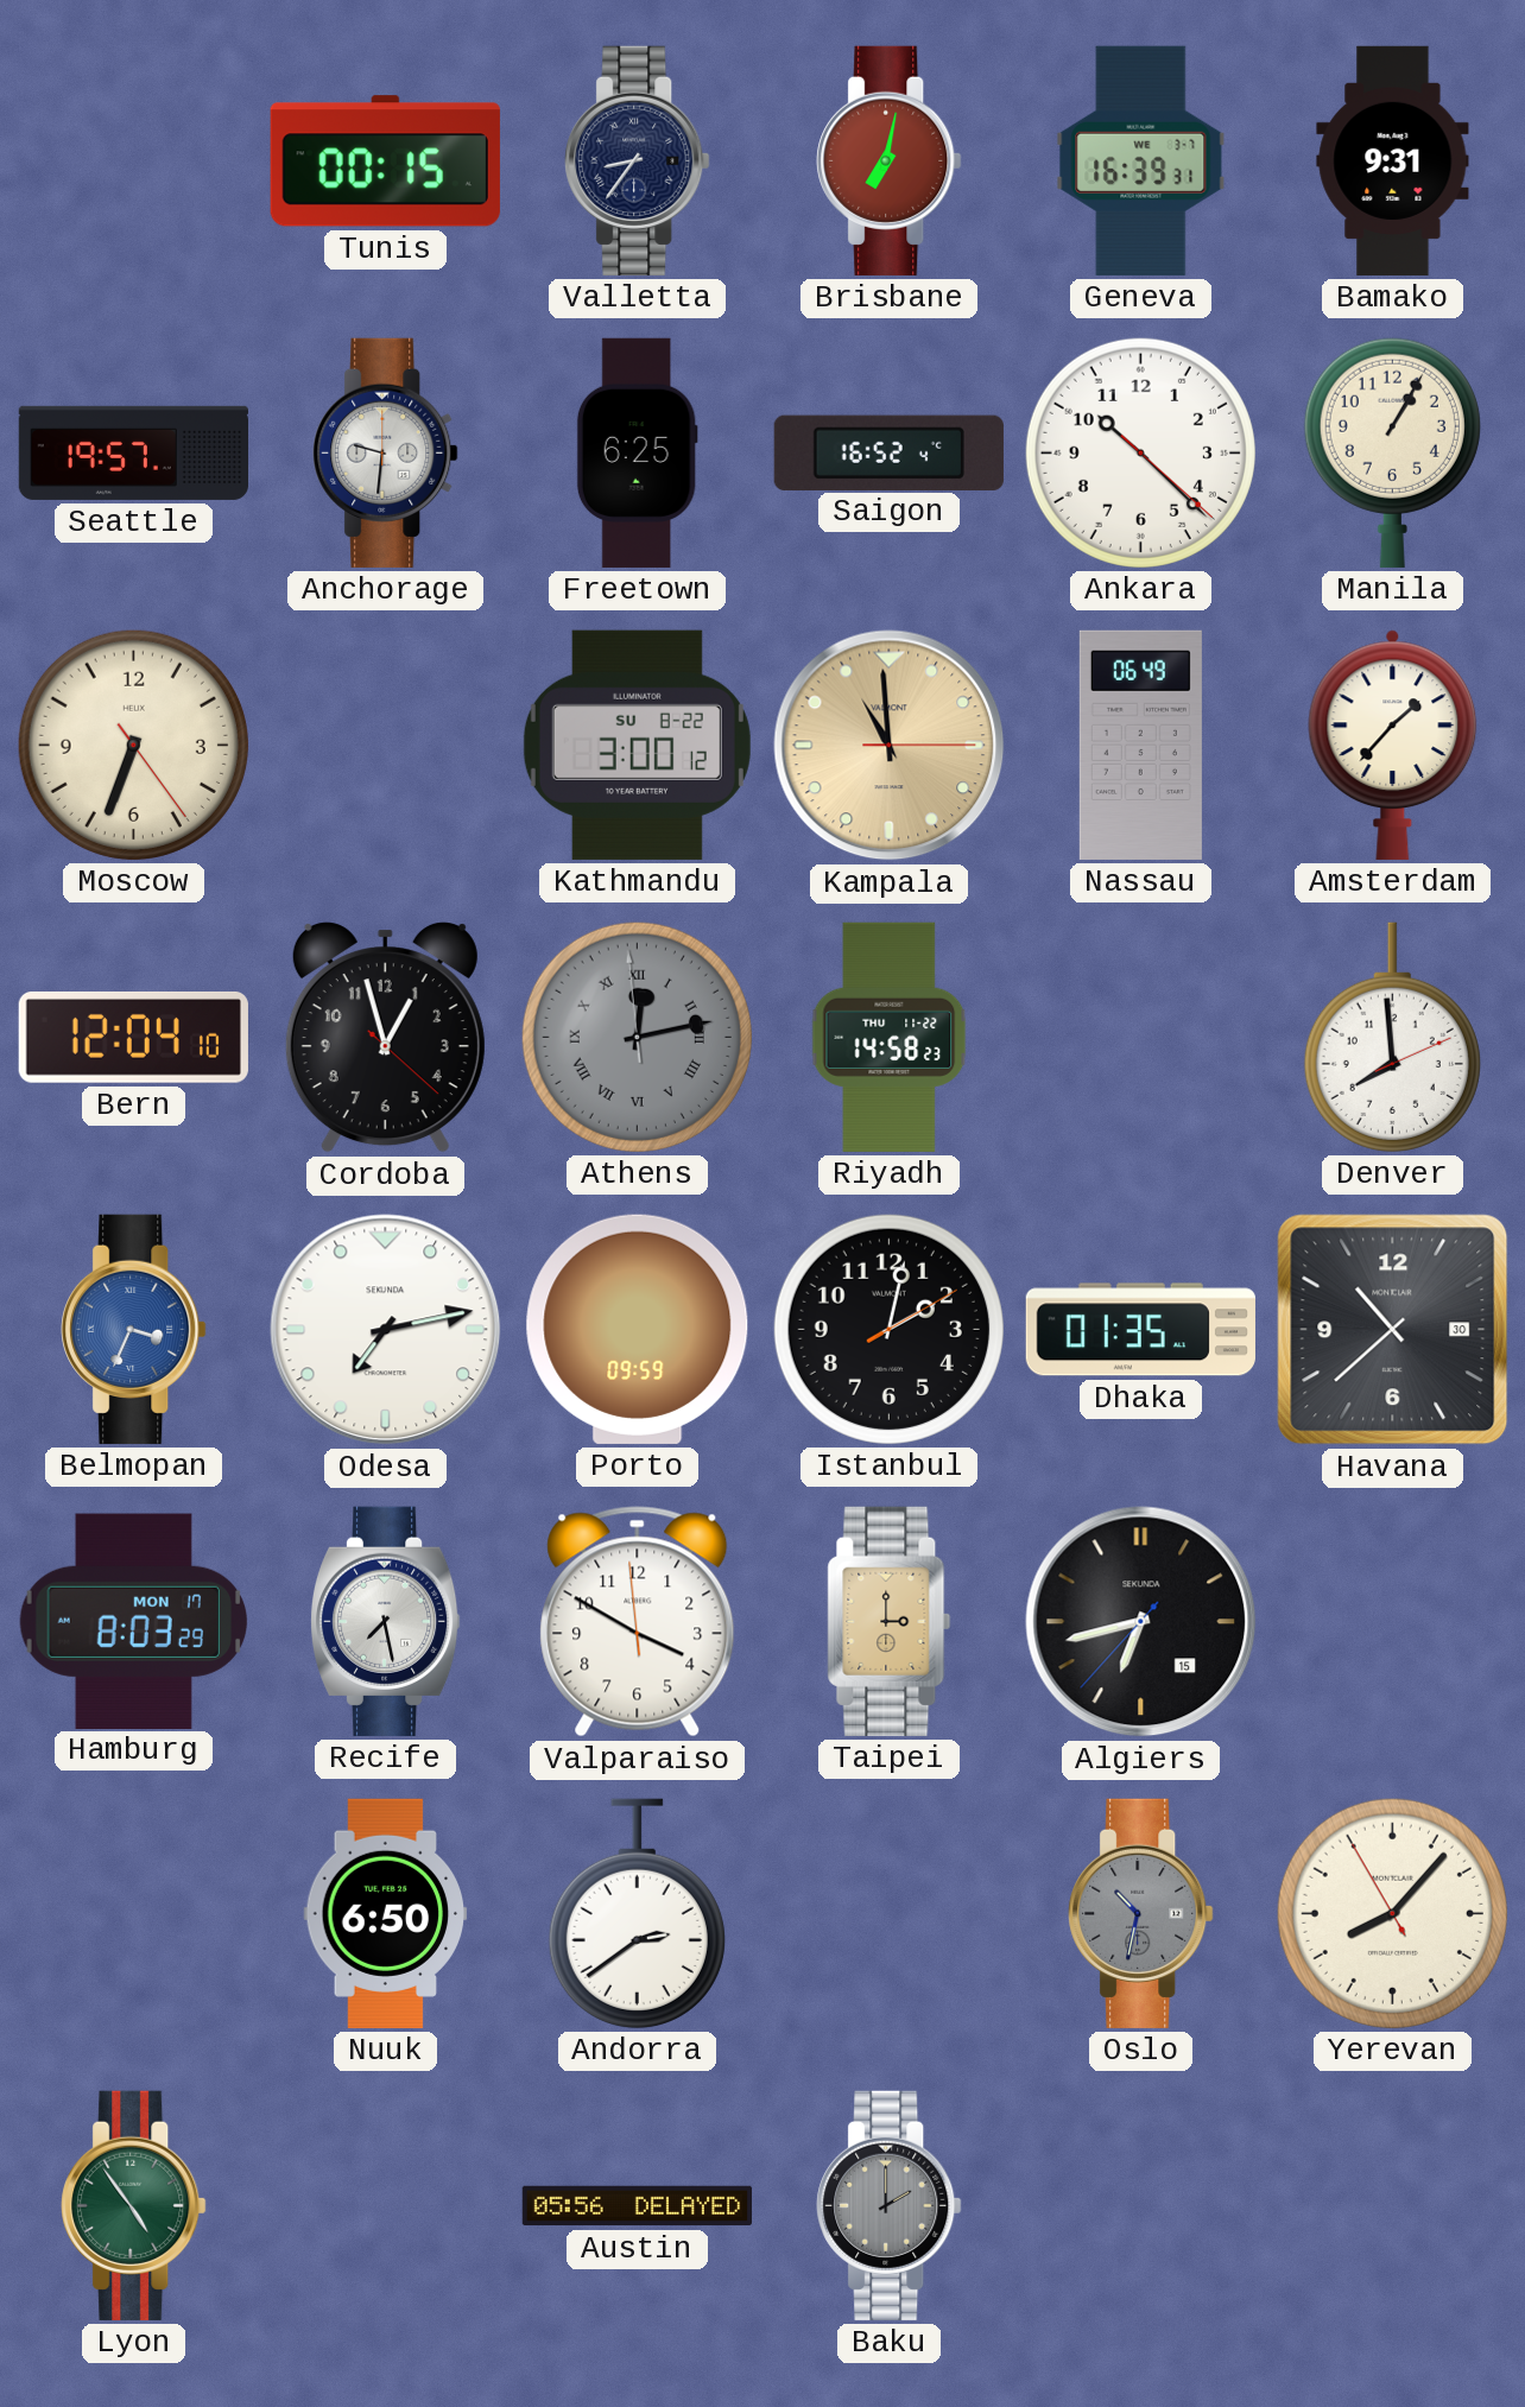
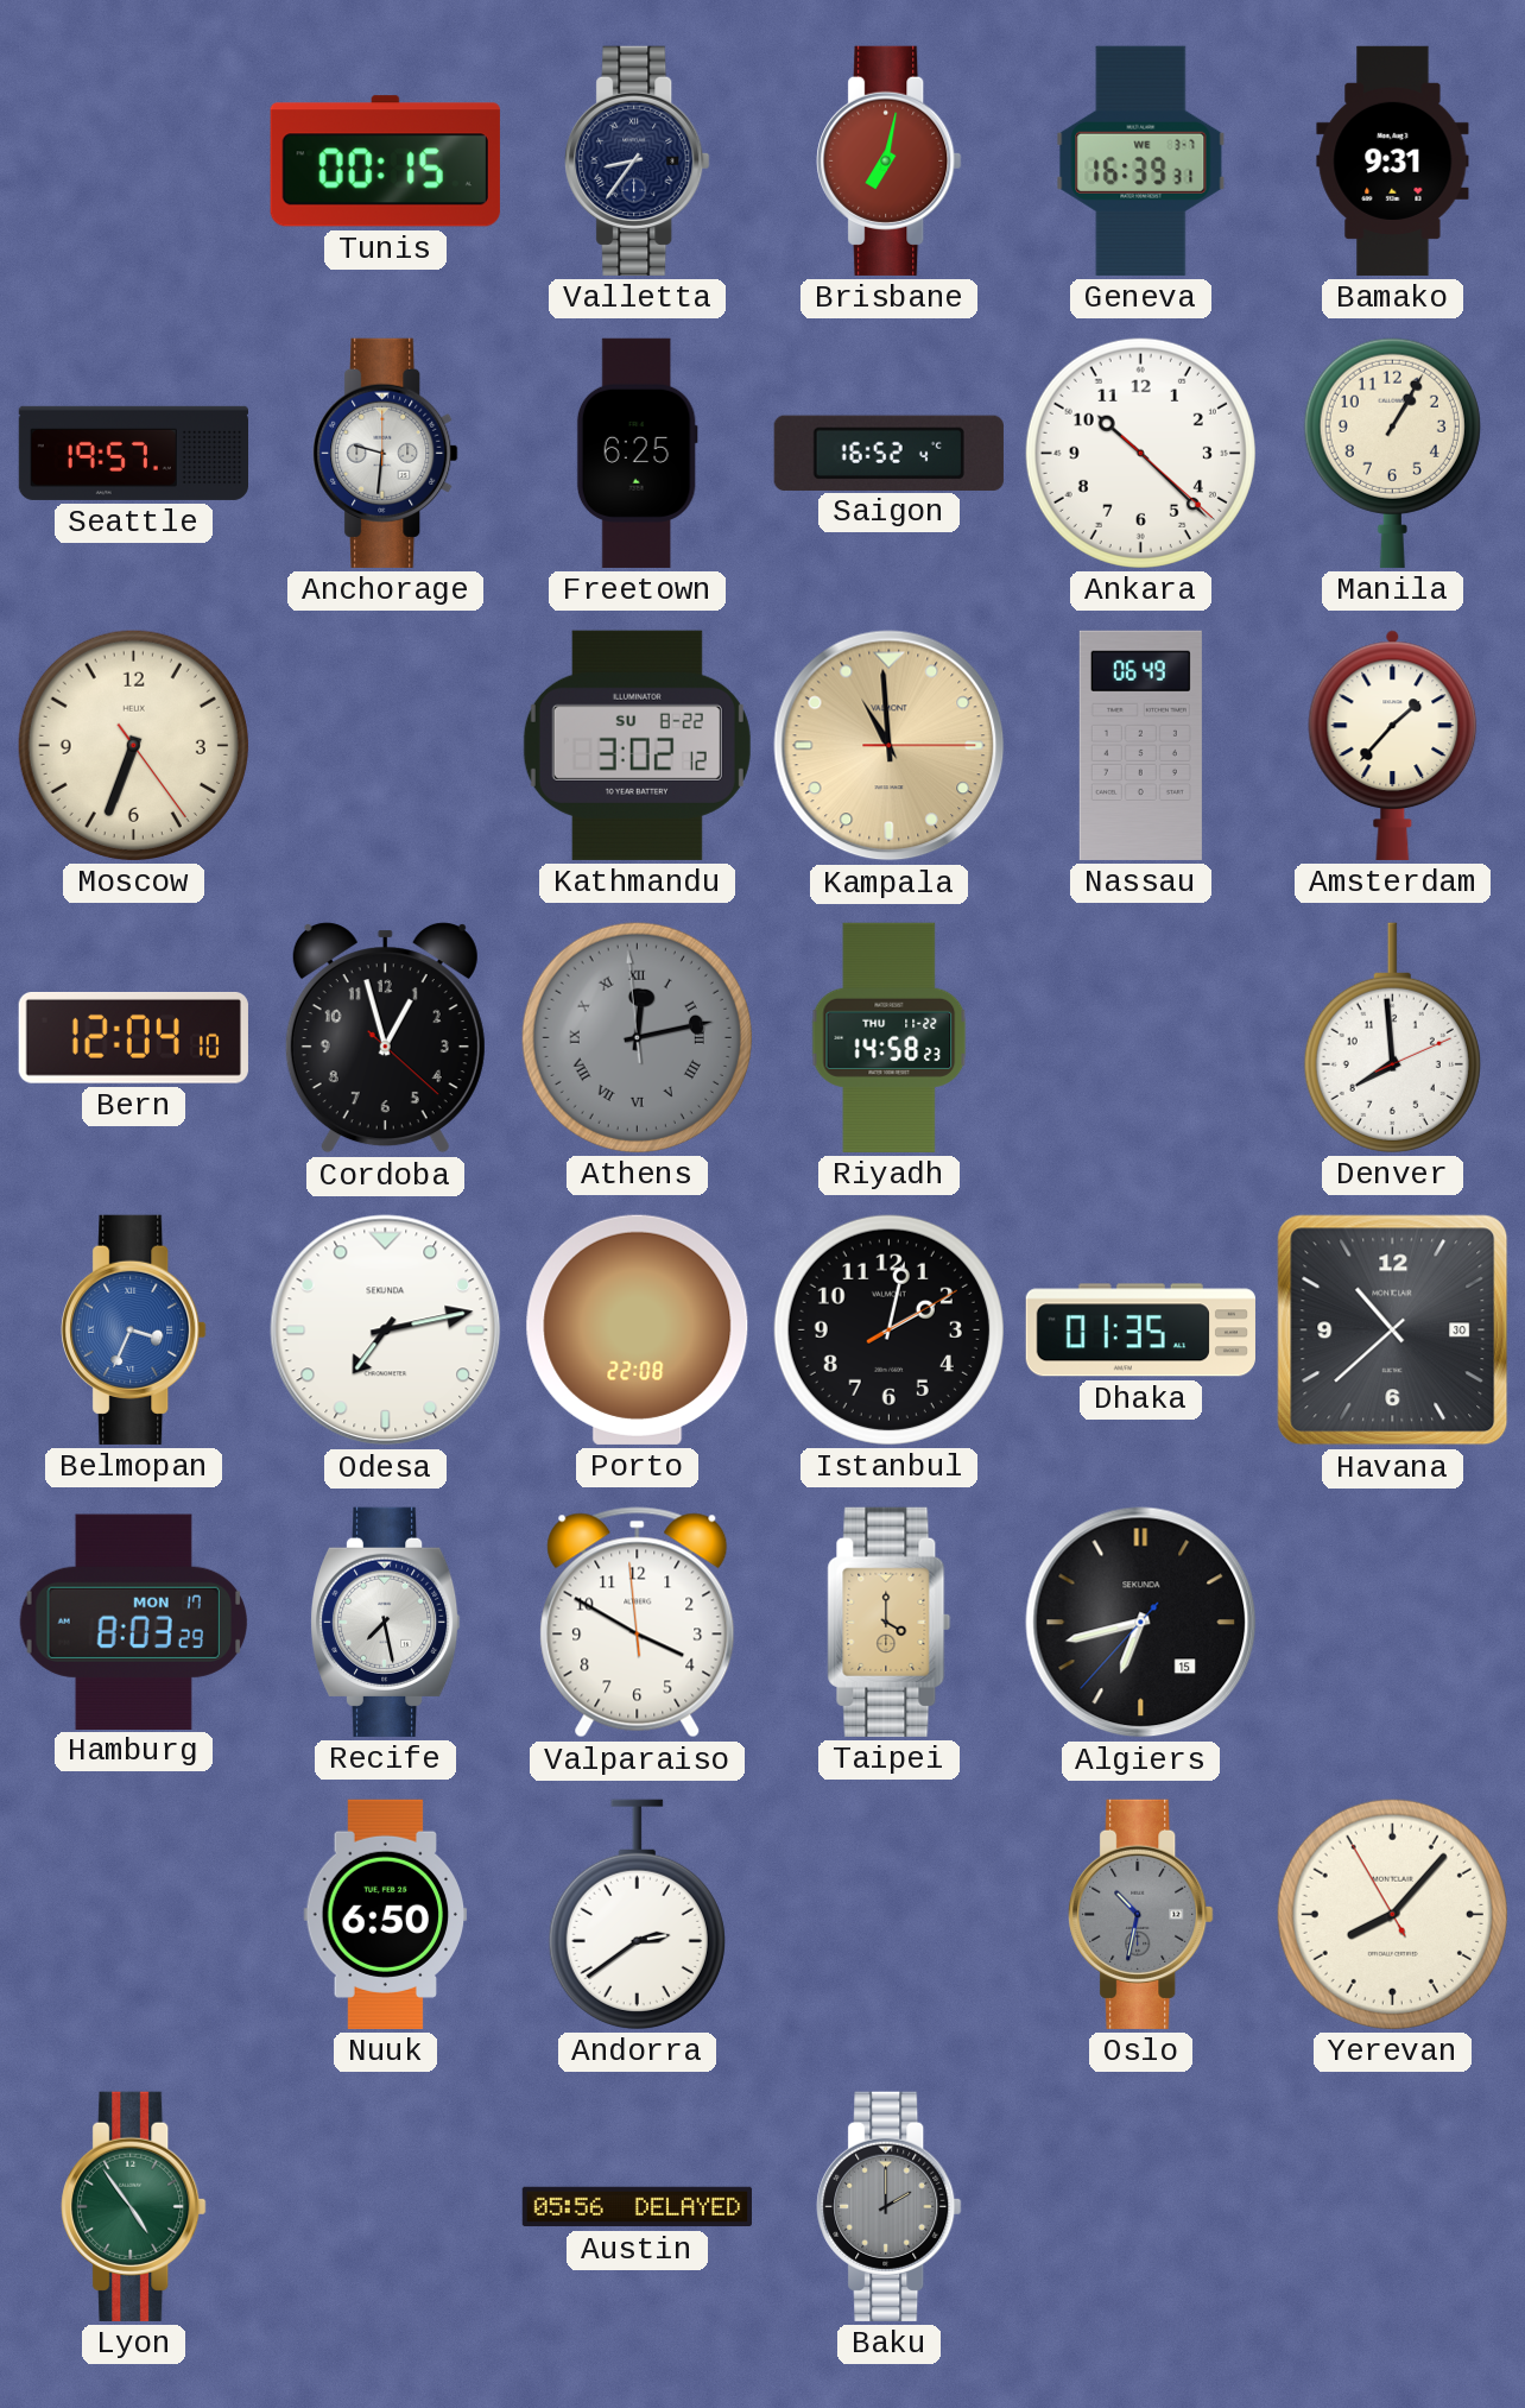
Kathmandu: 3:00 -> 3:02 (637, 745)
Porto: 09:59 -> 22:08 (638, 1329)
Taipei: 3:00 -> 4:00 (890, 1622)
